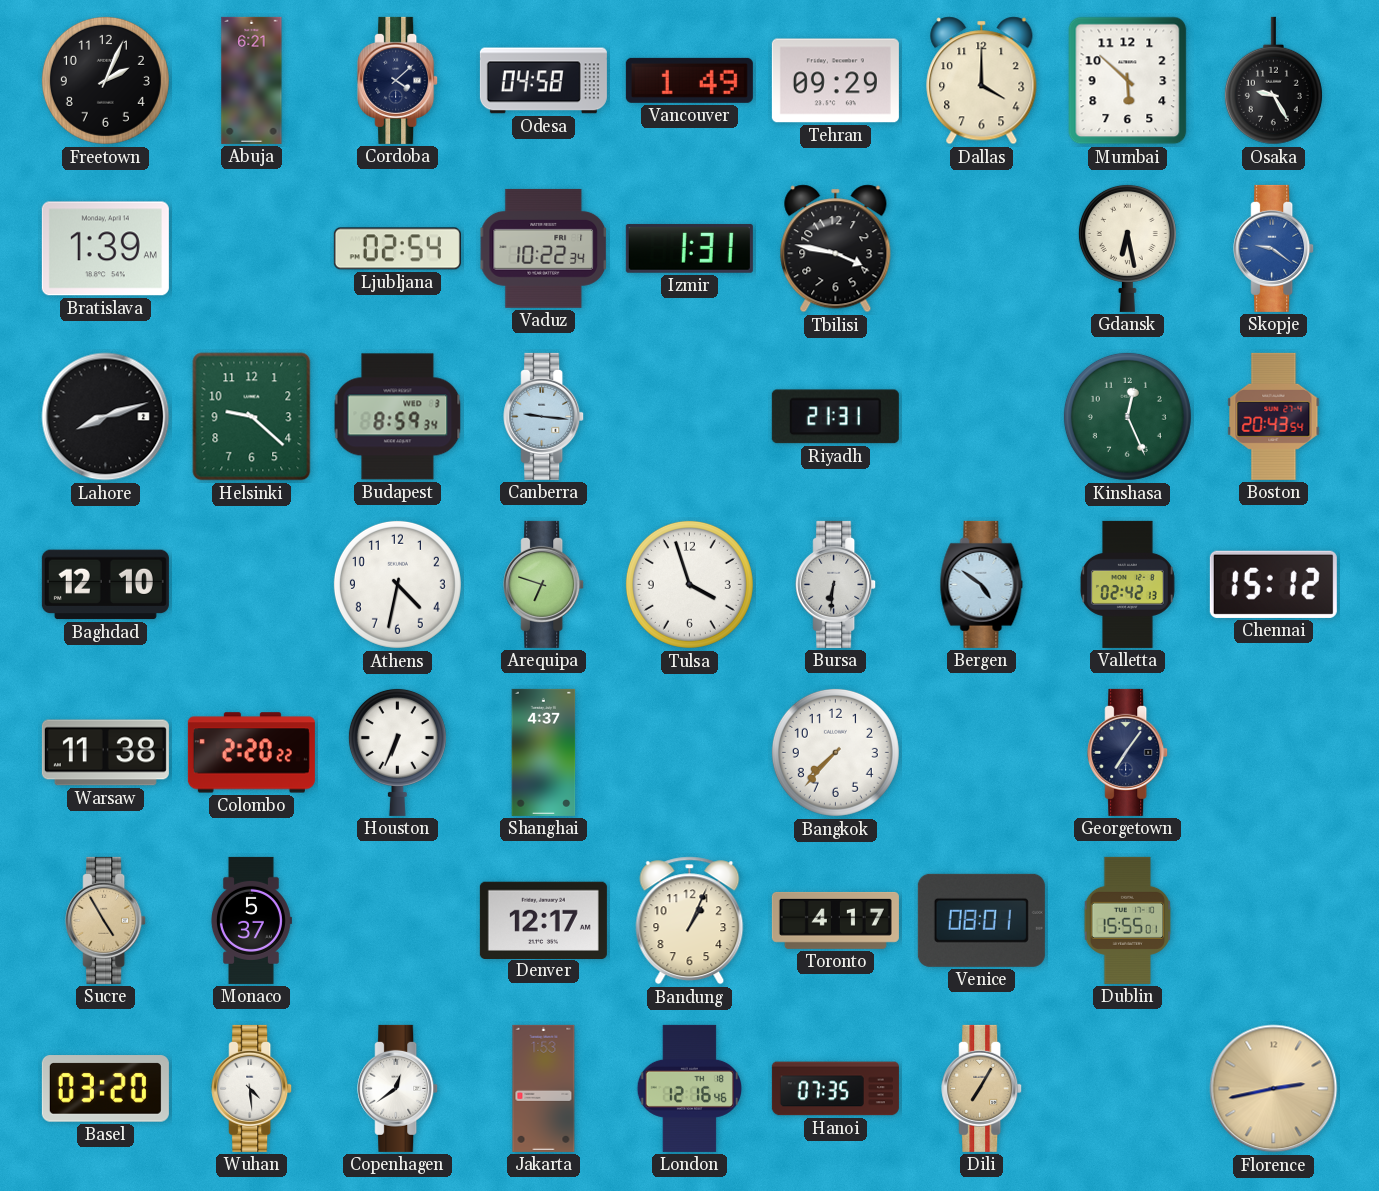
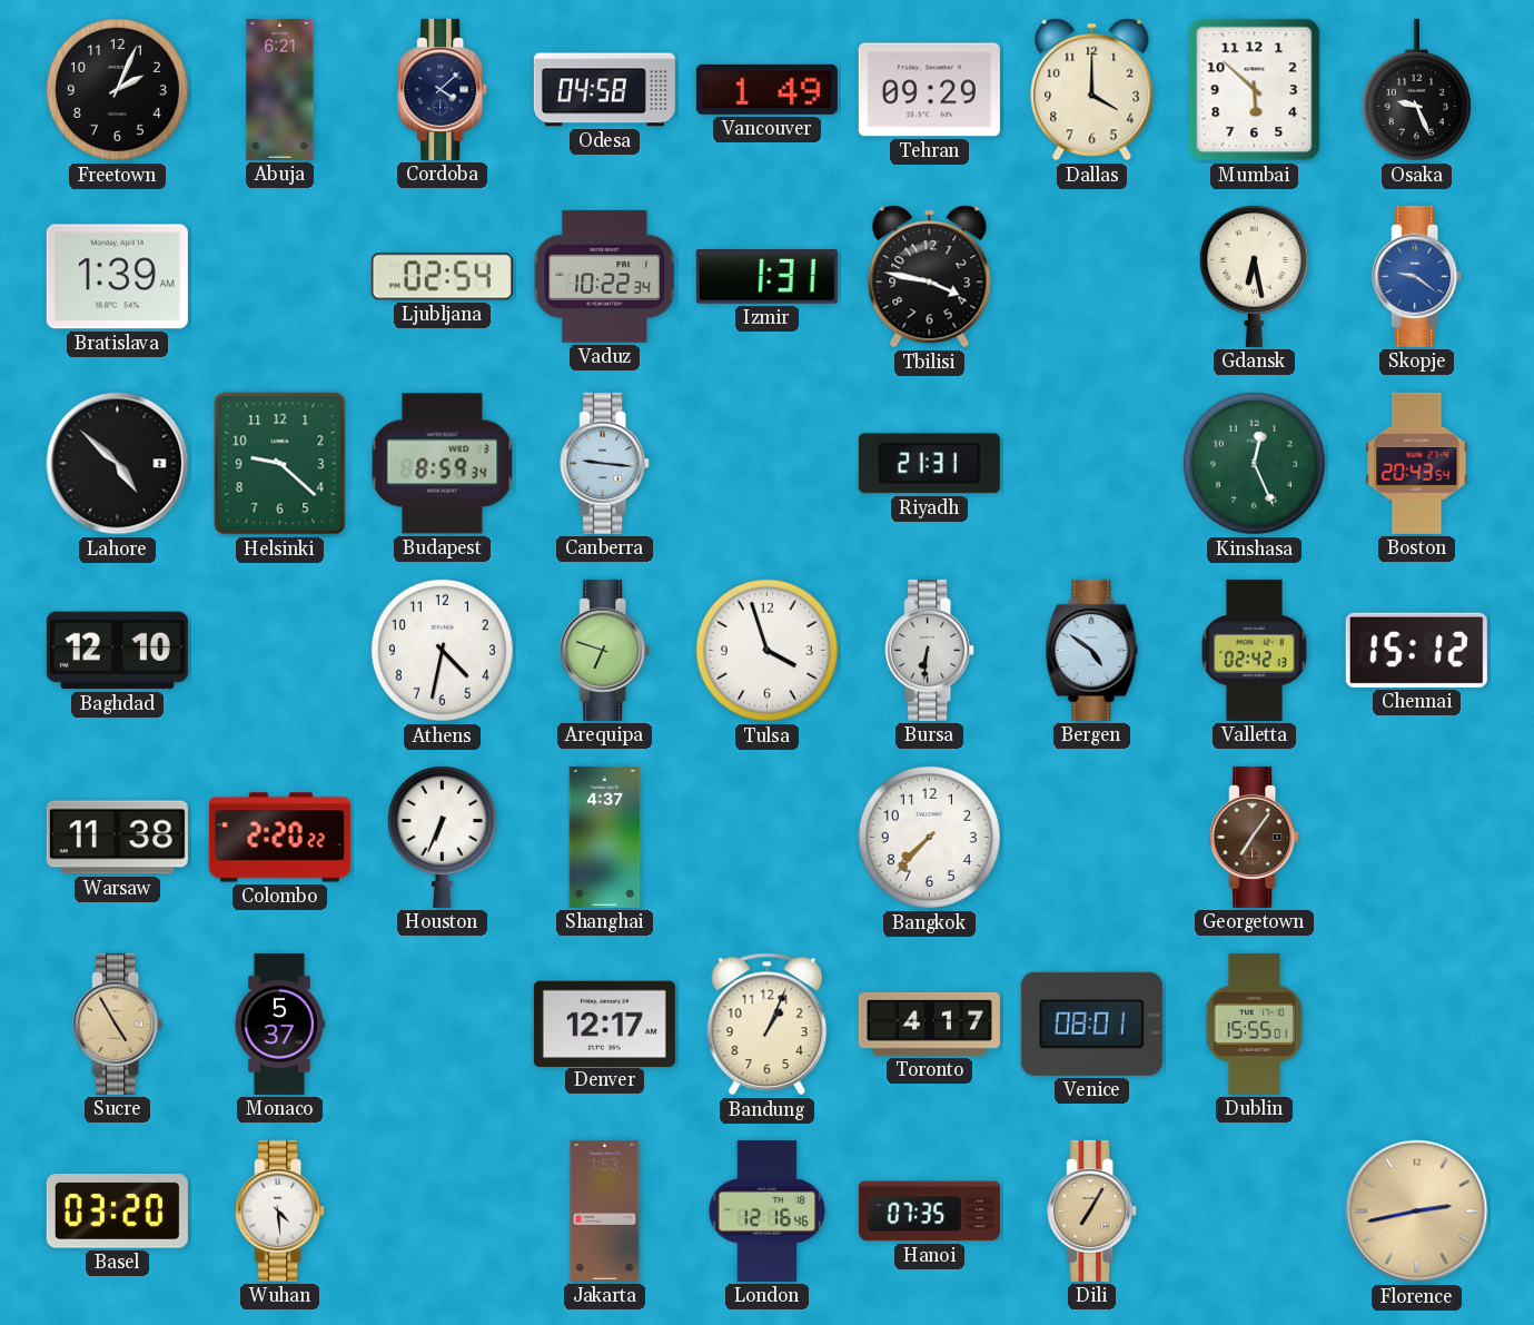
Osaka: 9:25 -> 9:26 (1416, 90)
Lahore: 8:12 -> 4:52 (118, 464)
Georgetown dial: navy -> brown (1255, 837)
Copenhagen: 12:39 -> none (398, 1088)
